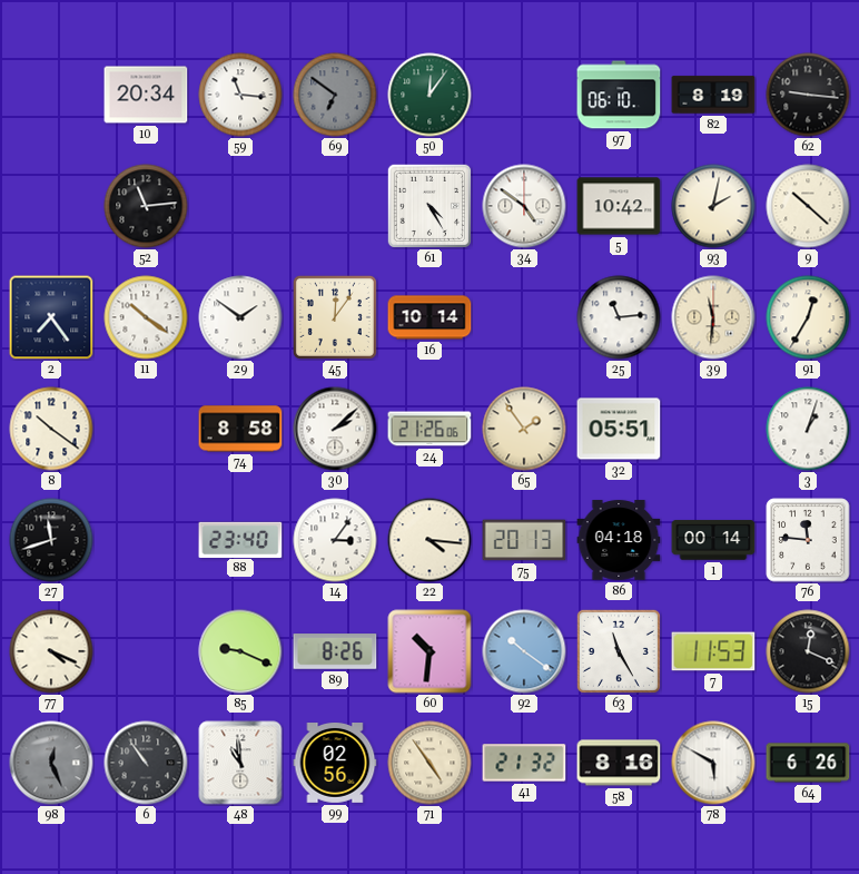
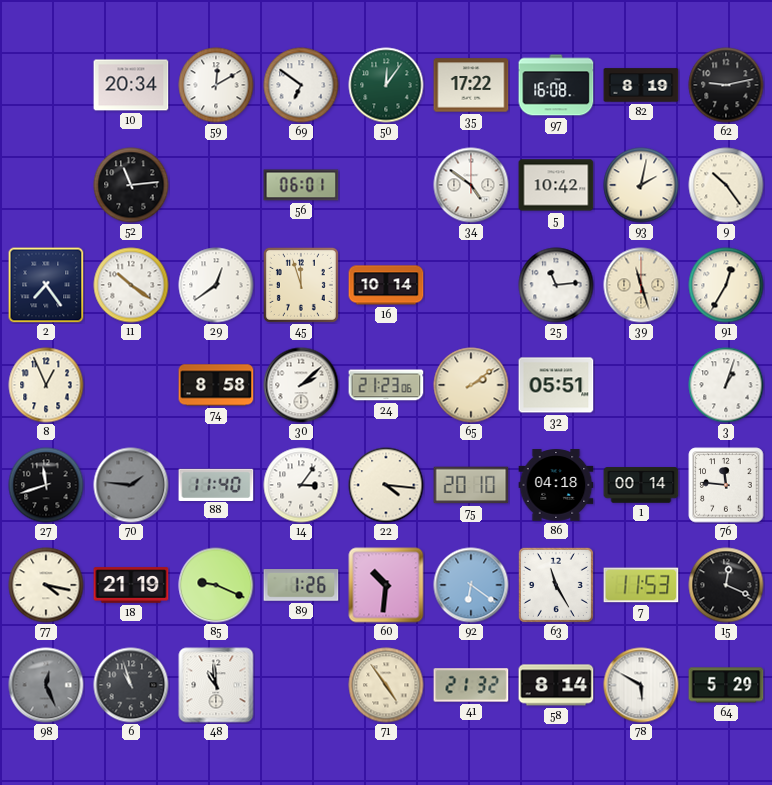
59: 11:16 -> 12:10 (216, 85)
69 dial: grey -> white (301, 85)
35: none -> 17:22 (471, 85)
97: 06:10 -> 16:08 (556, 85)
62: 9:16 -> 9:13 (726, 85)
56: none -> 06:01 (301, 185)
61: 4:25 -> none (429, 206)
9: 10:22 -> 10:24 (726, 185)
29: 1:51 -> 12:39 (216, 285)
45: 12:06 -> 11:57 (301, 285)
39: 11:31 -> 11:27 (641, 285)
8: 10:21 -> 12:56 (46, 385)
24: 21:26 -> 21:23 (386, 385)
65: 1:54 -> 2:09 (471, 385)
70: none -> 1:46 (131, 485)
88: 23:40 -> 11:40 (216, 484)
75: 20:13 -> 20:10 (471, 485)
77: 4:19 -> 4:17 (46, 585)
18: none -> 21:19 (131, 585)
89: 8:26 -> 1:26 (301, 585)
92: 10:21 -> 6:21 (471, 585)
6: 10:54 -> 10:57 (131, 685)
99: 02:56 -> none (335, 764)
58: 8:16 -> 8:14 (556, 685)
64: 6:26 -> 5:29 (726, 685)
